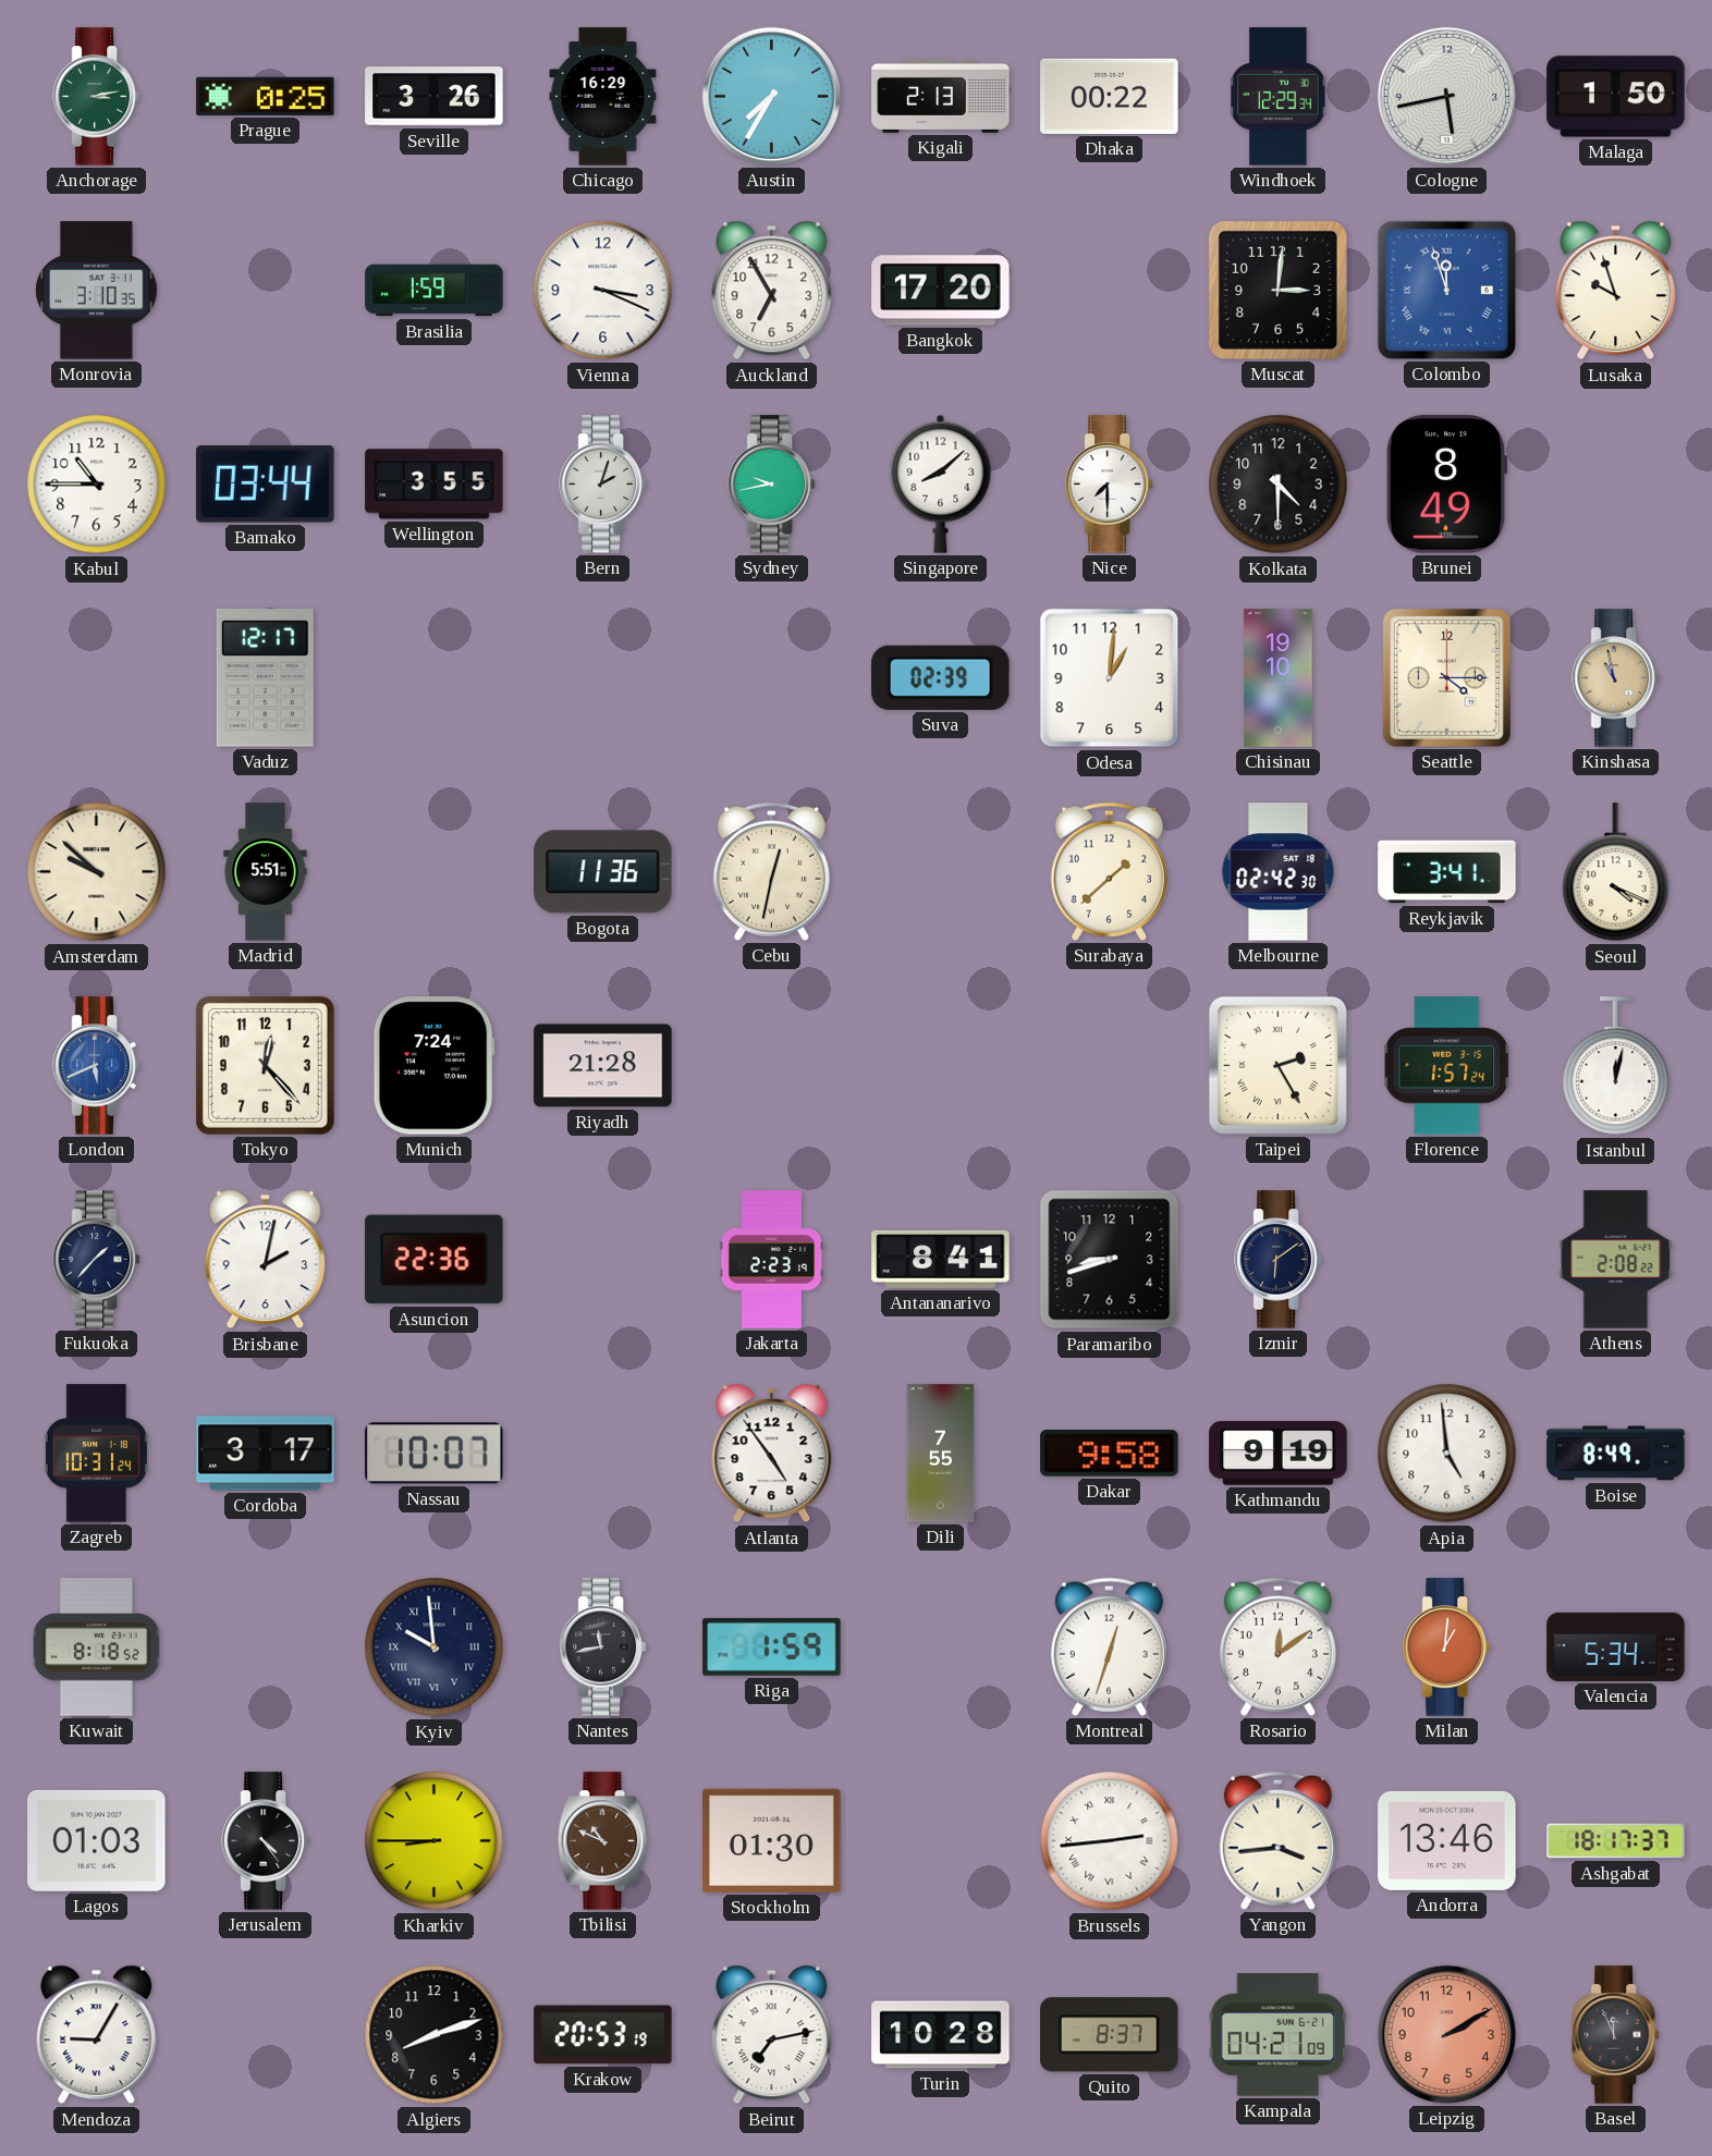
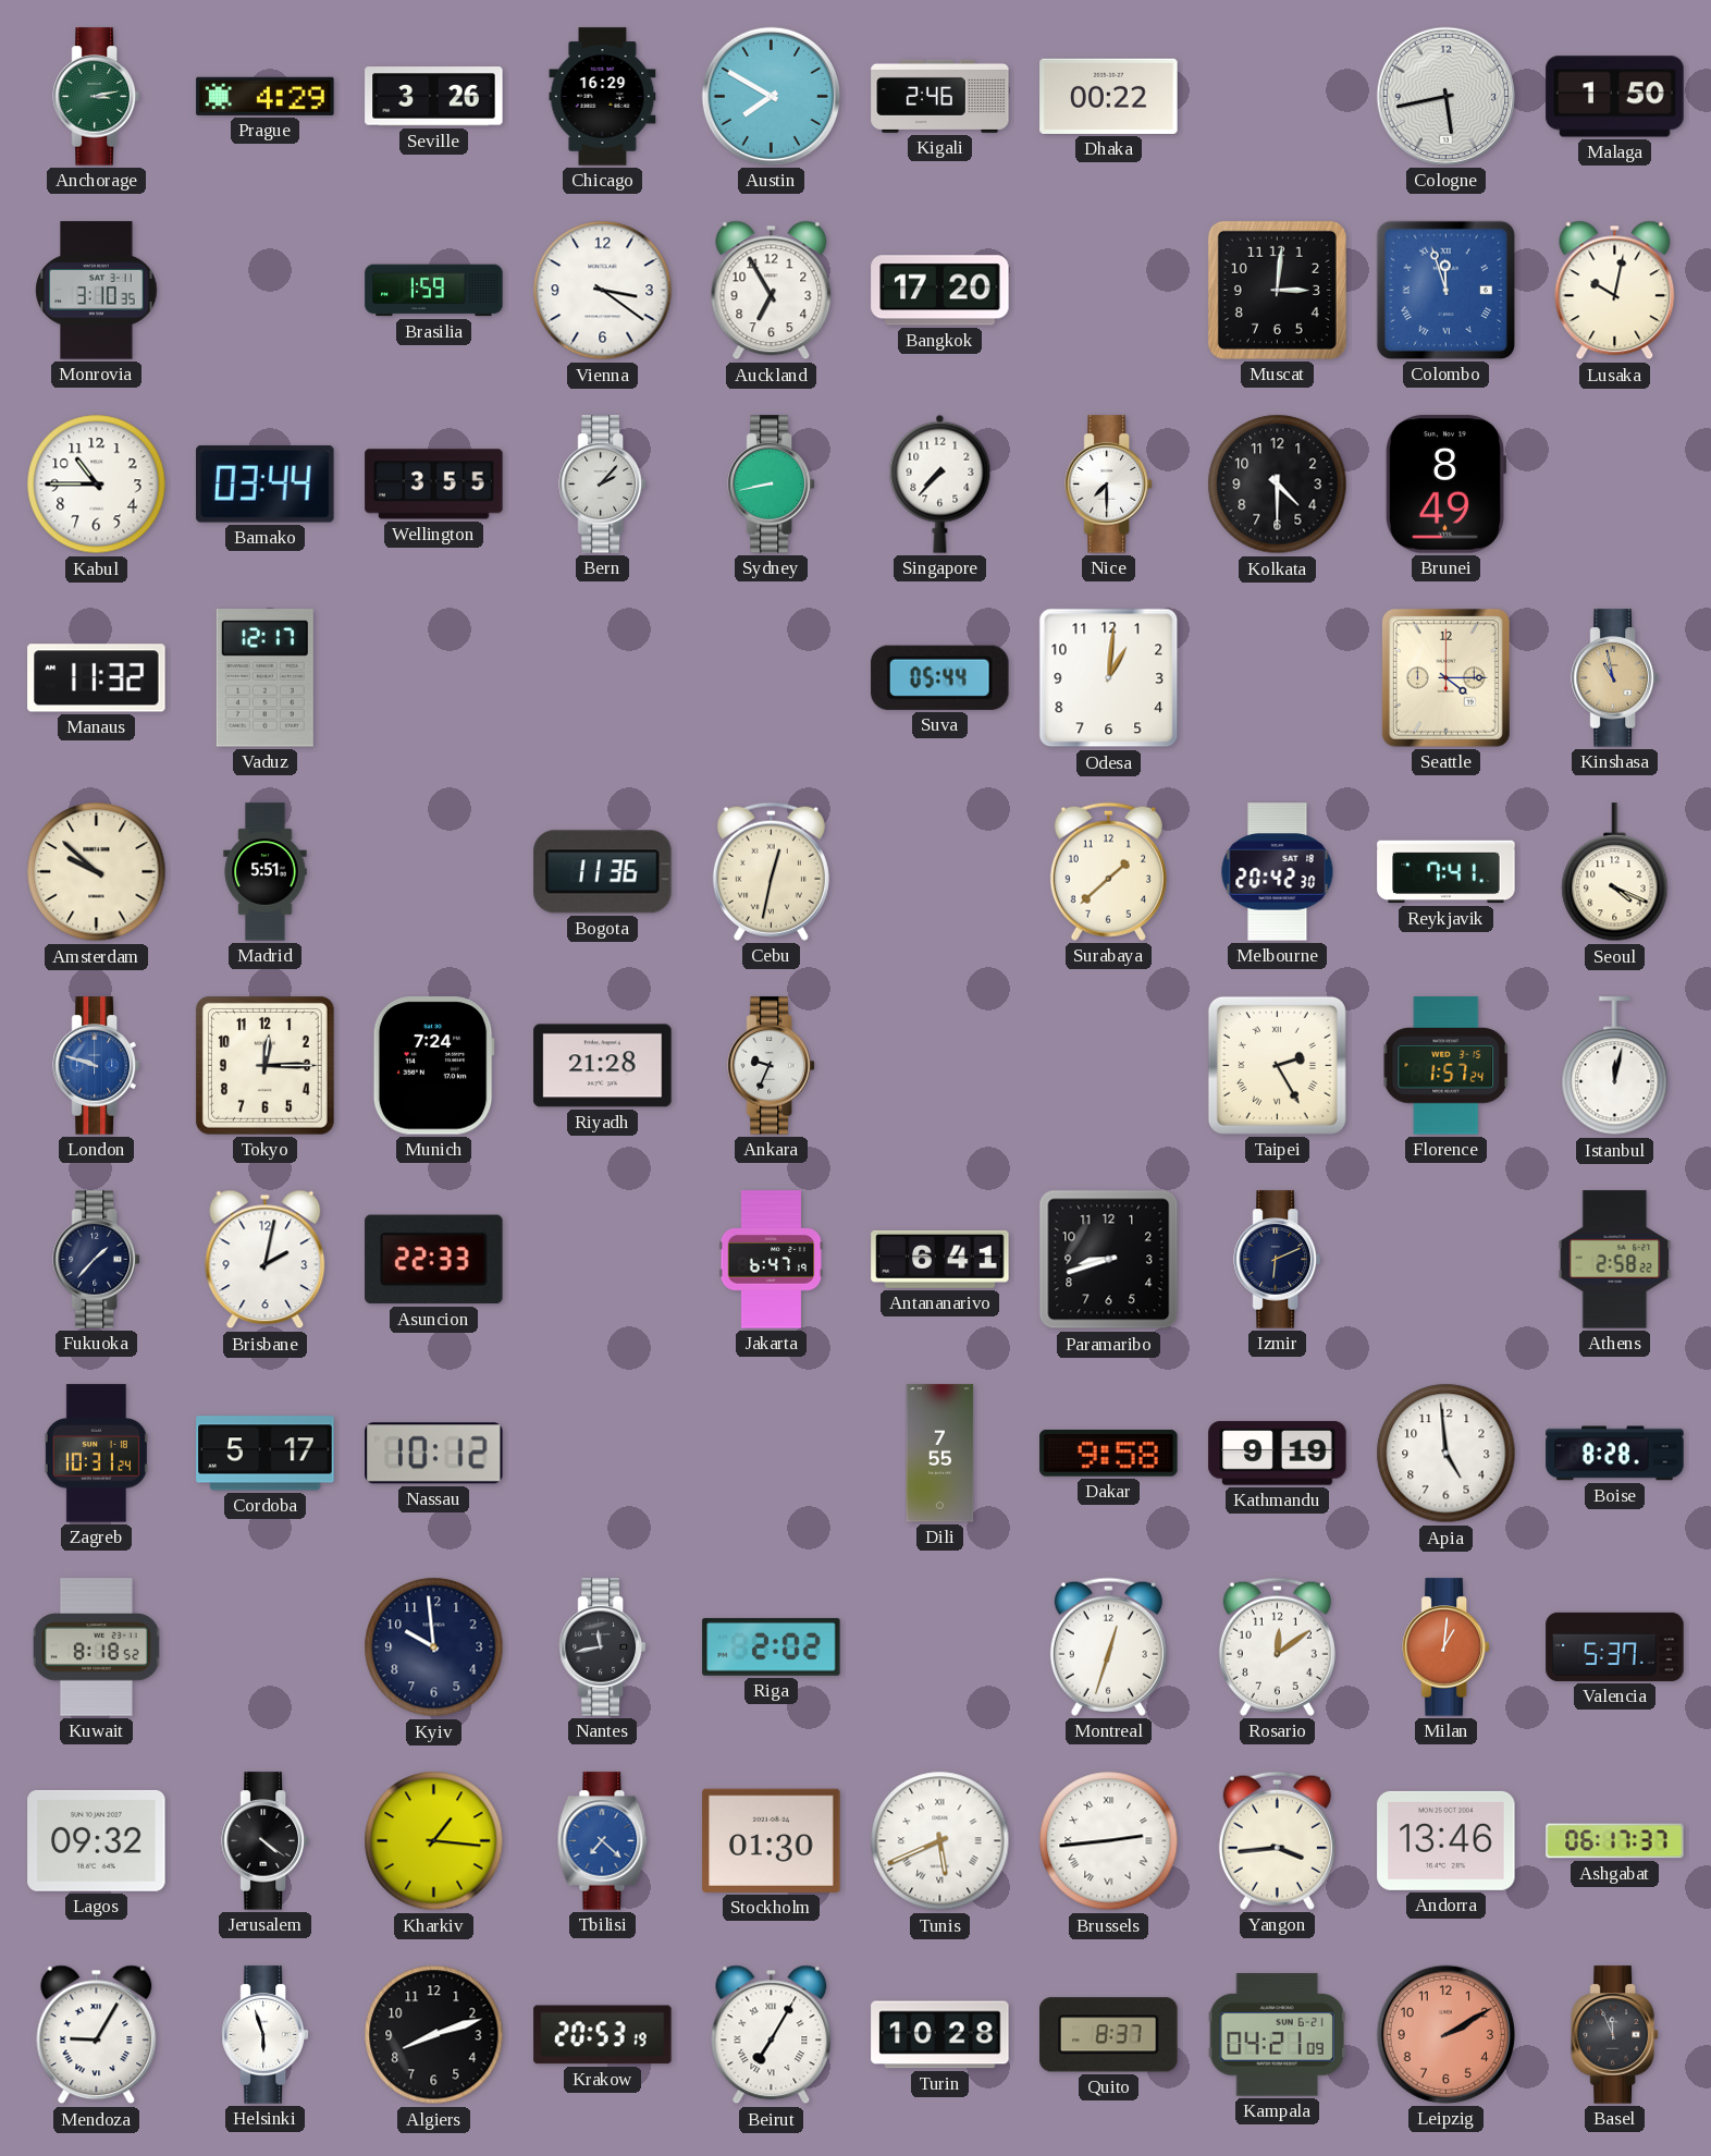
Prague: 0:25 -> 4:29 (266, 96)
Austin: 7:35 -> 7:50 (771, 96)
Kigali: 2:13 -> 2:46 (940, 96)
Windhoek: 12:29 -> none (1279, 97)
Vienna: 3:19 -> 3:21 (603, 291)
Lusaka: 9:57 -> 10:02 (1615, 291)
Bern: 2:03 -> 2:07 (603, 485)
Sydney: 9:43 -> 8:43 (772, 485)
Singapore: 8:08 -> 7:37 (940, 483)
Manaus: none -> 11:32 (97, 678)
Suva: 02:39 -> 05:44 (940, 677)
Chisinau: 19:10 -> none (1279, 678)
Melbourne: 02:42 -> 20:42 (1278, 872)
Reykjavik: 3:41 -> 7:41 (1447, 872)
London: 5:41 -> 9:48 (97, 1066)
Tokyo: 12:23 -> 12:15 (264, 1065)
Ankara: none -> 9:34 (772, 1066)
Asuncion: 22:36 -> 22:33 (434, 1260)
Jakarta: 2:23 -> 6:47 (772, 1260)
Antananarivo: 8:41 -> 6:41 (940, 1259)
Izmir: 6:09 -> 6:11 (1278, 1260)
Athens: 2:08 -> 2:58 (1615, 1260)
Cordoba: 3:17 -> 5:17 (266, 1454)
Nassau: 10:07 -> 10:12 (434, 1454)
Atlanta: 4:54 -> none (772, 1454)
Boise: 8:49 -> 8:28 (1615, 1454)
Kyiv numerals: Roman -> Arabic (434, 1647)
Riga: 1:59 -> 2:02 (772, 1646)
Valencia: 5:34 -> 5:37 (1615, 1646)
Lagos: 01:03 -> 09:32 (97, 1840)
Jerusalem: 4:24 -> 4:21 (266, 1841)
Kharkiv: 8:45 -> 1:16 (434, 1841)
Tbilisi: 10:49 -> 7:22 (603, 1841)
Tbilisi dial: brown -> blue (603, 1841)
Tunis: none -> 5:41 (940, 1841)
Ashgabat: 18:17 -> 06:17 (1615, 1841)
Helsinki: none -> 5:57 (266, 2035)
Beirut: 7:13 -> 7:05 (772, 2035)
